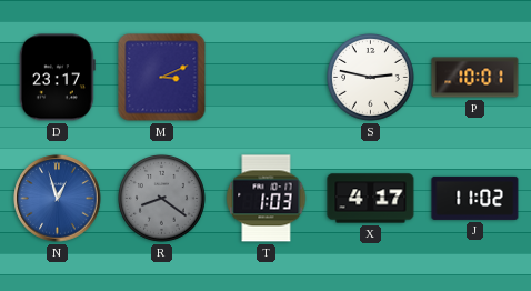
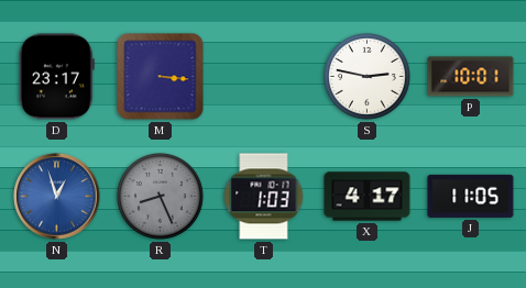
M: 3:11 -> 3:16 (161, 77)
R: 8:21 -> 8:26 (161, 197)
J: 11:02 -> 11:05 (471, 196)
